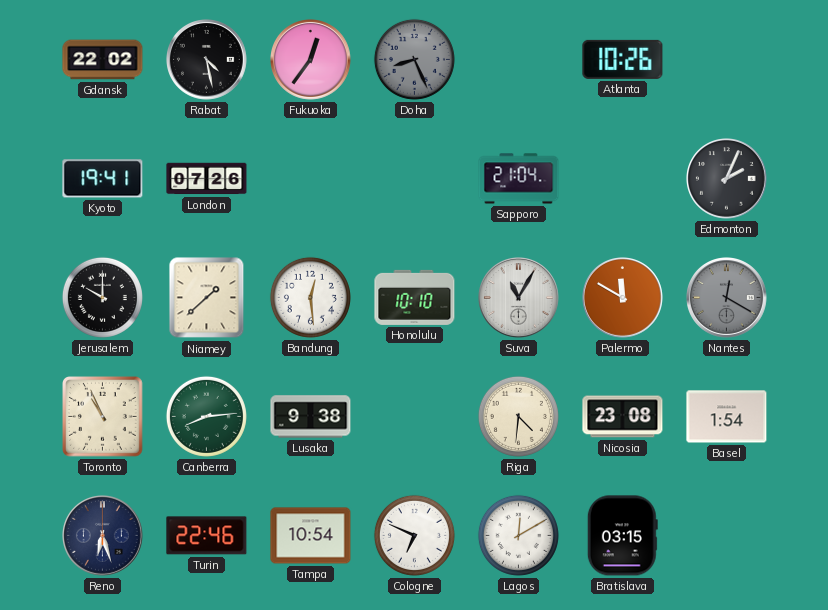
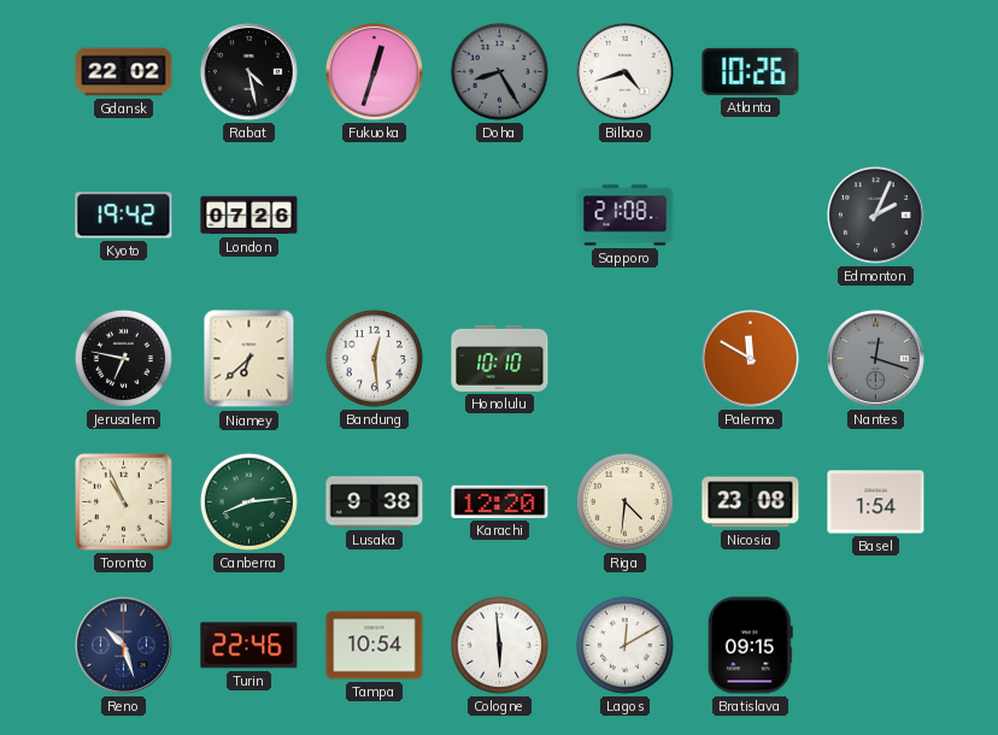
Fukuoka: 12:36 -> 12:33 (375, 72)
Doha: 8:26 -> 8:25 (499, 71)
Bilbao: none -> 4:42 (626, 72)
Kyoto: 19:41 -> 19:42 (124, 216)
Sapporo: 21:04 -> 21:08 (626, 216)
Jerusalem: 10:00 -> 6:47 (123, 358)
Niamey: 1:38 -> 6:38 (249, 359)
Suva: 11:05 -> none (519, 298)
Nantes: 12:20 -> 12:18 (876, 359)
Karachi: none -> 12:20 (500, 501)
Reno: 6:27 -> 10:27 (124, 646)
Cologne: 6:49 -> 5:59 (499, 645)
Bratislava: 03:15 -> 09:15 (750, 646)
